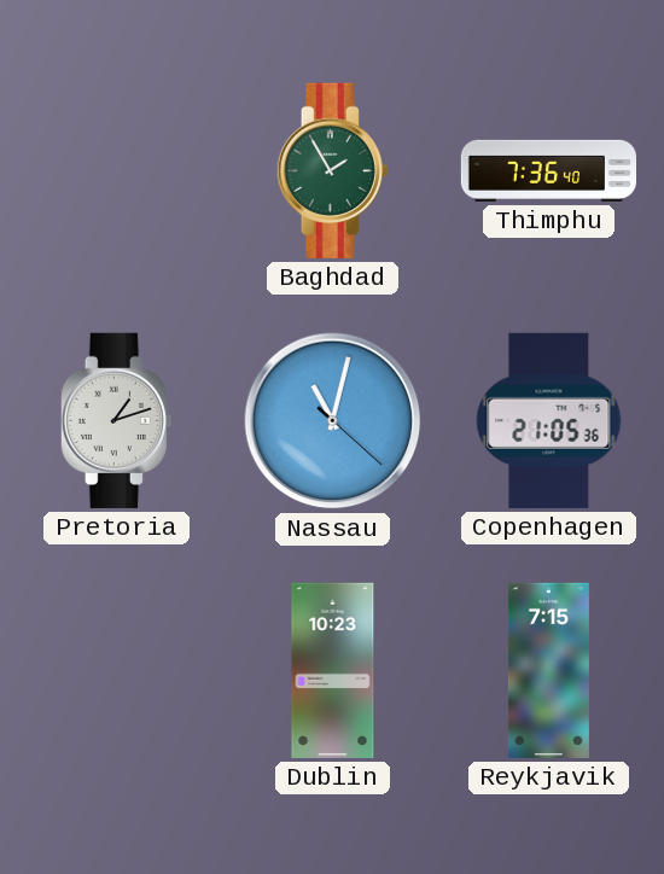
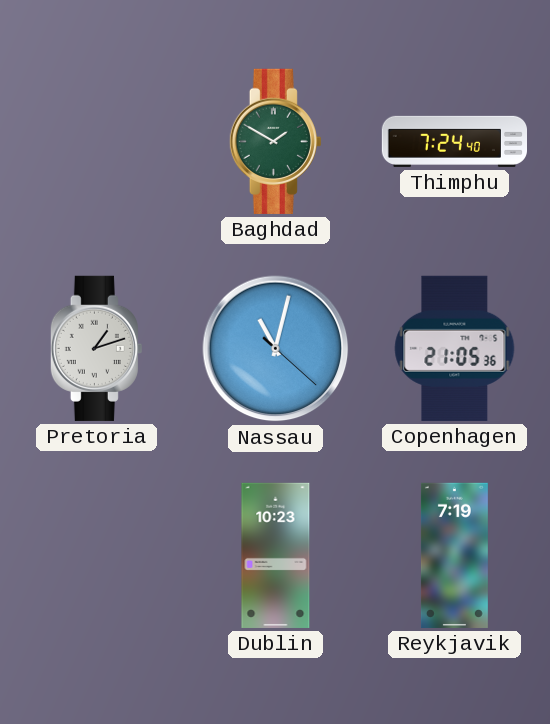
Baghdad: 1:55 -> 1:50 (275, 141)
Thimphu: 7:36 -> 7:24 (454, 141)
Reykjavik: 7:15 -> 7:19 (454, 555)
